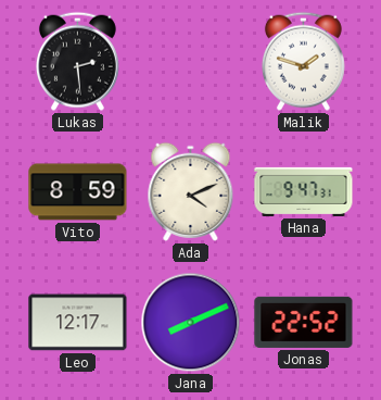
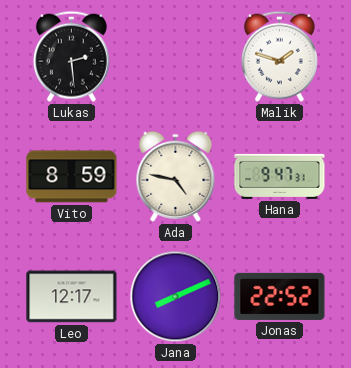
Ada: 4:11 -> 4:47 (176, 176)
